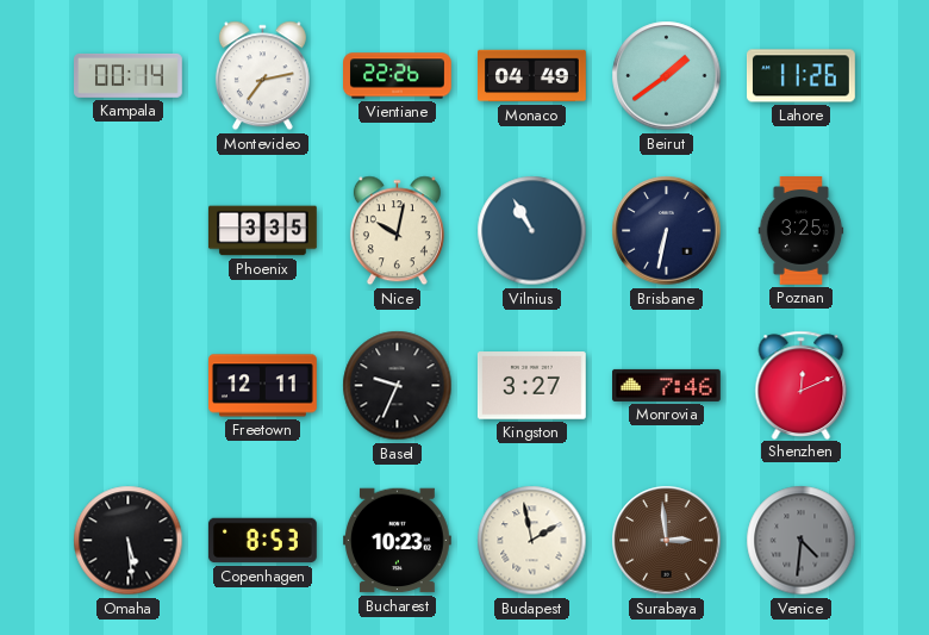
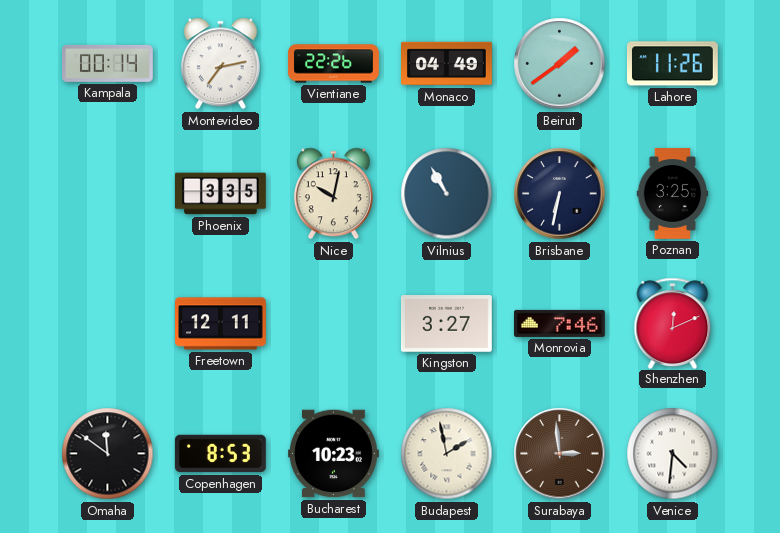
Basel: 9:34 -> none (398, 386)
Omaha: 5:29 -> 11:51 (108, 454)
Venice dial: grey -> white (673, 454)
